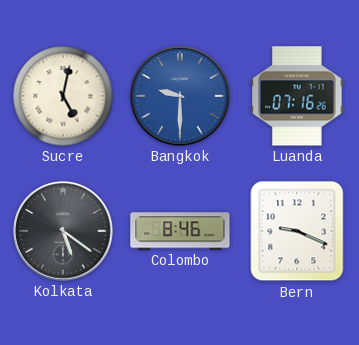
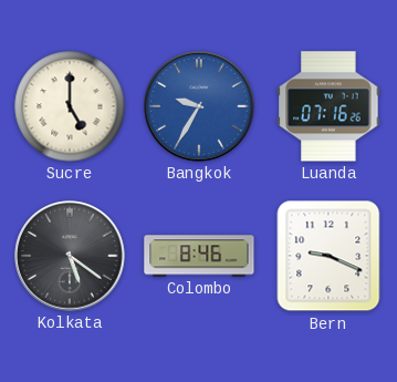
Sucre: 5:02 -> 5:00 (70, 106)
Bangkok: 9:30 -> 9:35 (199, 106)
